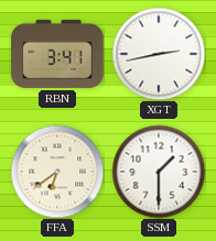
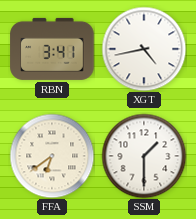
XGT: 2:43 -> 4:43 (144, 49)
